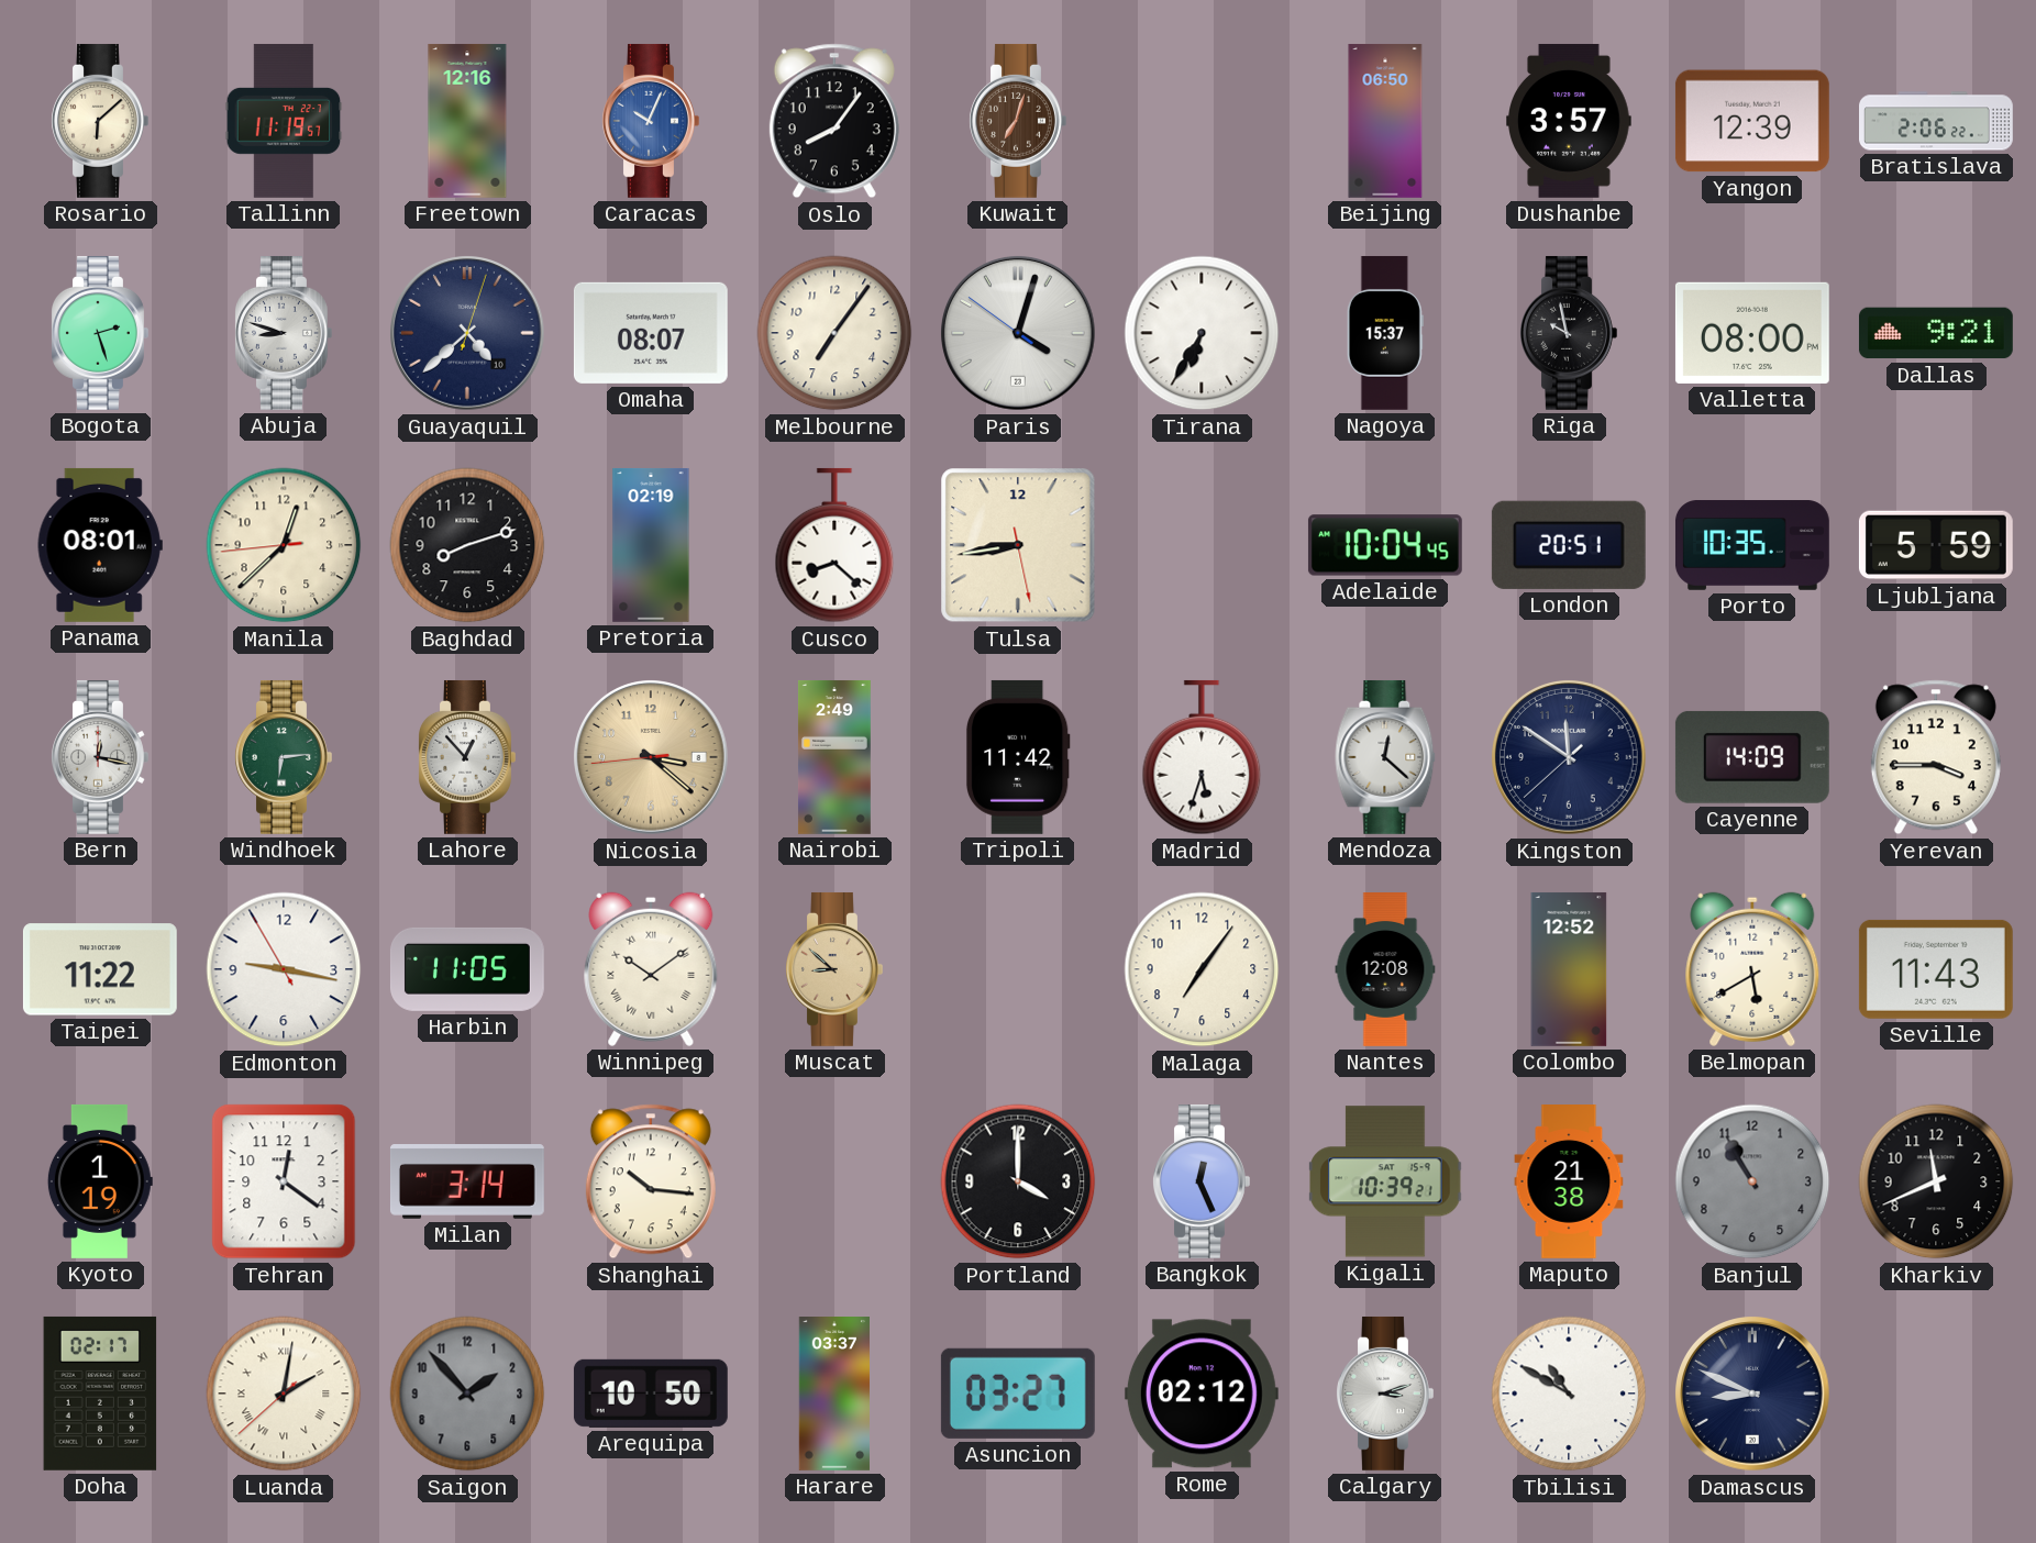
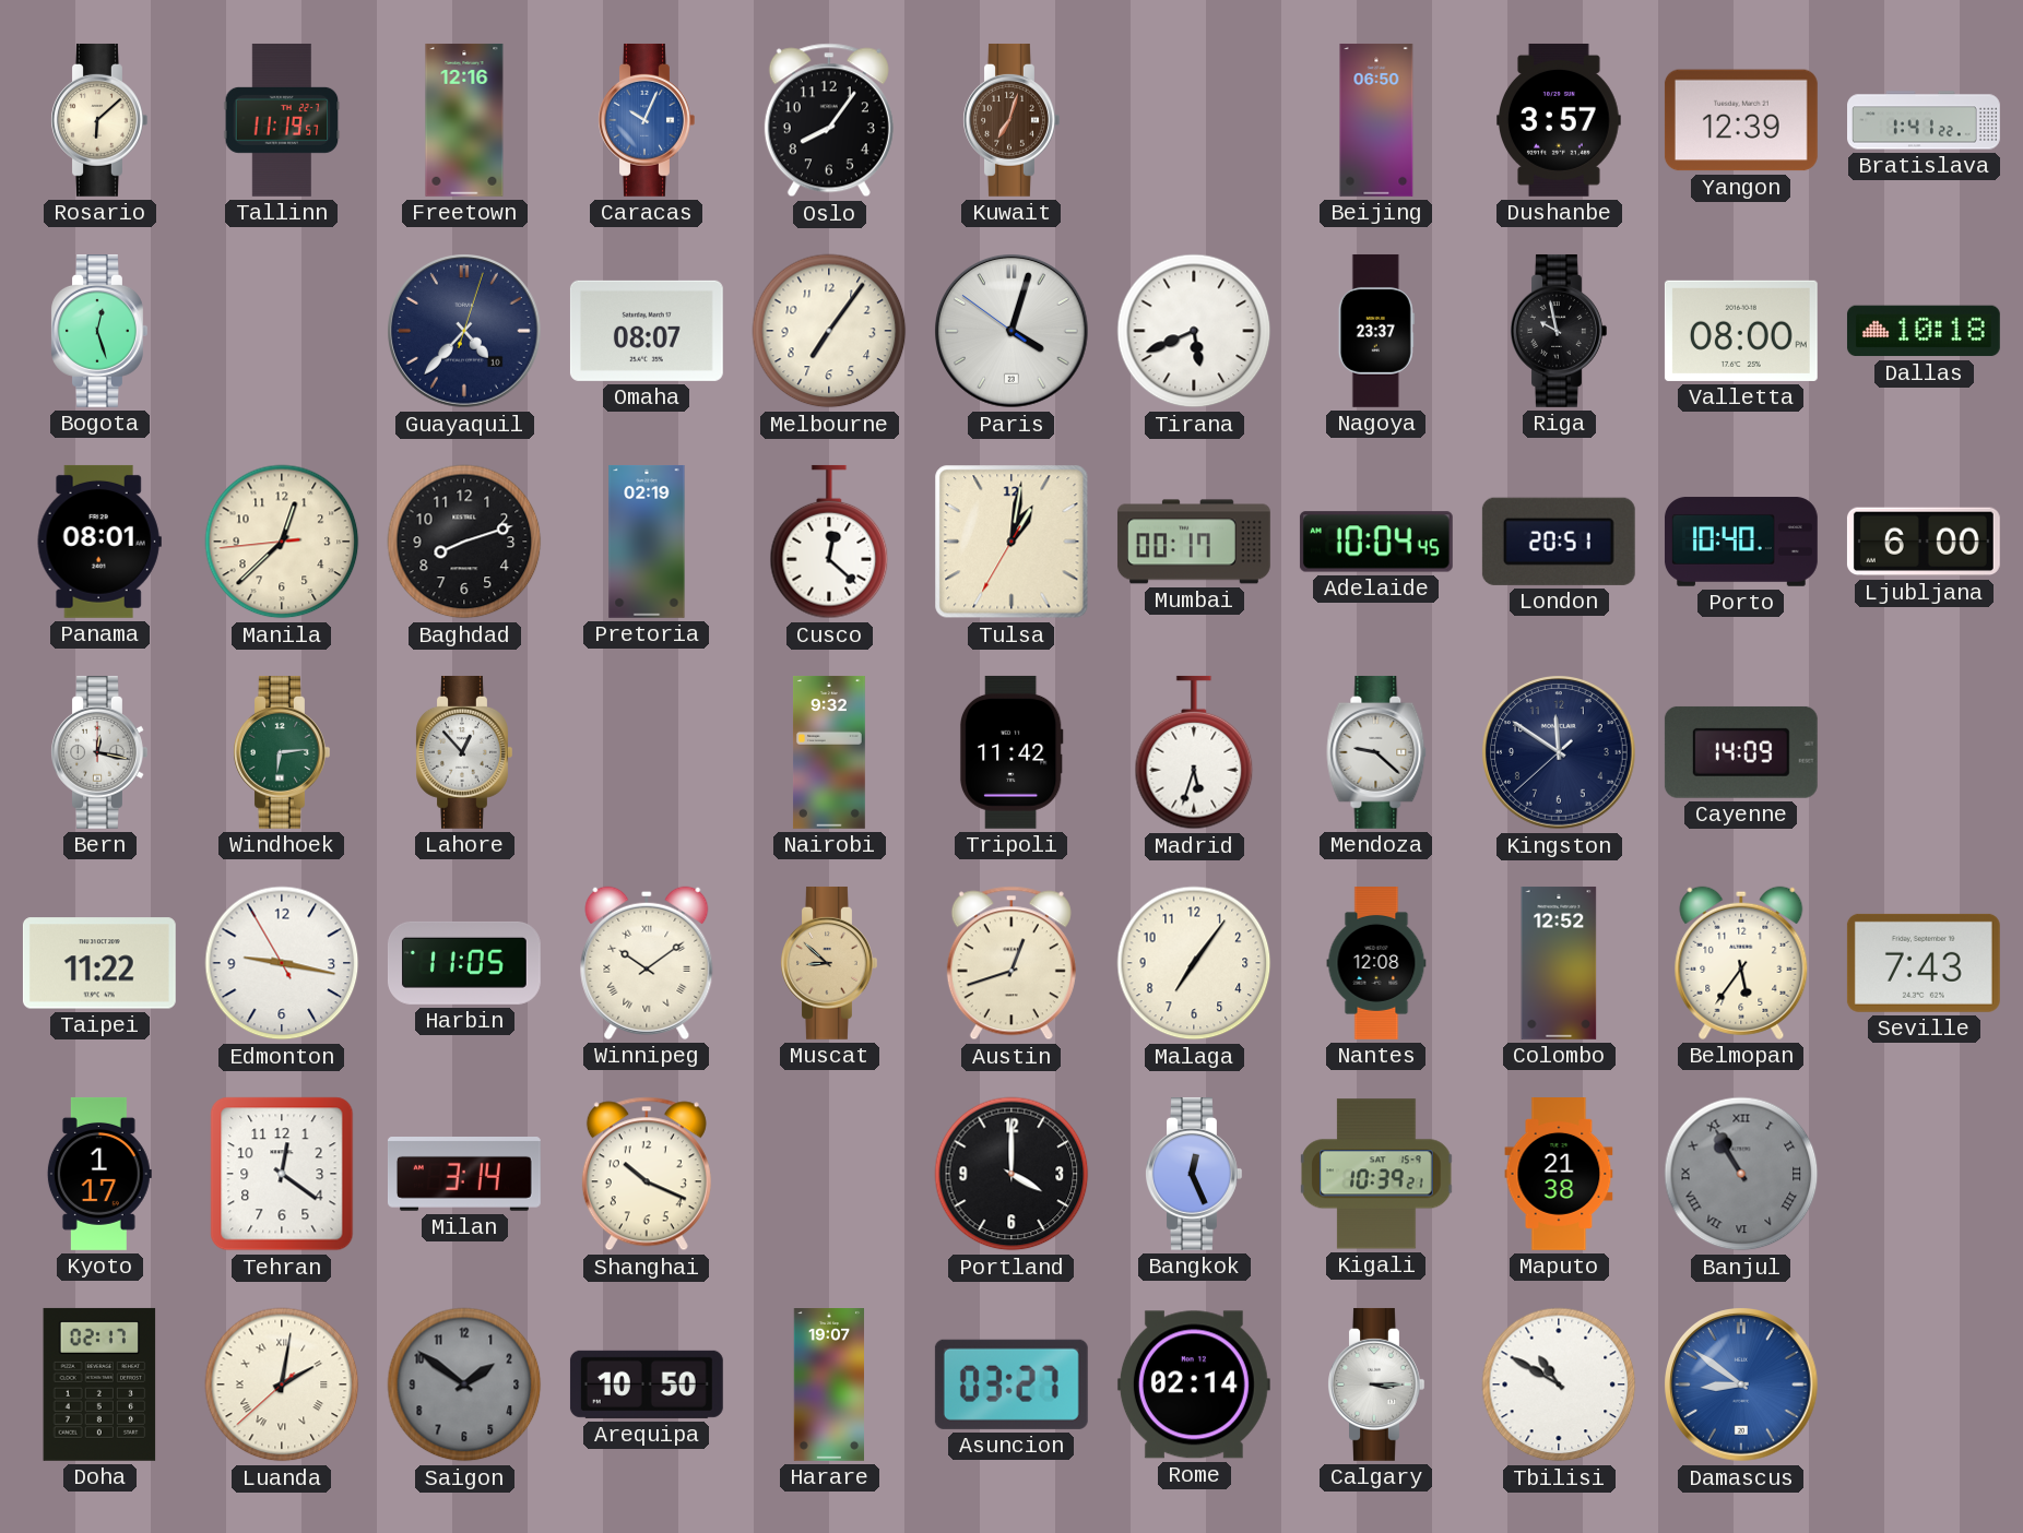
Bratislava: 2:06 -> 1:41 (1925, 120)
Bogota: 2:27 -> 12:27 (99, 331)
Abuja: 8:48 -> none (284, 333)
Guayaquil: 4:38 -> 4:37 (465, 332)
Tirana: 6:35 -> 5:41 (1194, 331)
Nagoya: 15:37 -> 23:37 (1376, 331)
Dallas: 9:21 -> 10:18 (1924, 331)
Cusco: 8:22 -> 12:22 (829, 542)
Tulsa: 8:43 -> 1:01 (1012, 542)
Mumbai: none -> 00:17 (1194, 542)
Porto: 10:35 -> 10:40 (1741, 542)
Ljubljana: 5:59 -> 6:00 (1924, 542)
Nicosia: 3:21 -> none (652, 758)
Nairobi: 2:49 -> 9:32 (829, 752)
Mendoza: 12:22 -> 9:22 (1376, 752)
Yerevan: 3:45 -> none (1936, 757)
Austin: none -> 12:42 (1012, 963)
Belmopan: 5:40 -> 5:36 (1741, 963)
Seville: 11:43 -> 7:43 (1924, 963)
Kyoto: 1:19 -> 1:17 (99, 1174)
Shanghai: 10:16 -> 10:19 (647, 1174)
Banjul numerals: Arabic -> Roman (1741, 1174)
Kharkiv: 11:41 -> none (1936, 1181)
Saigon: 1:53 -> 1:51 (464, 1385)
Harare: 03:37 -> 19:07 (828, 1386)
Rome: 02:12 -> 02:14 (1194, 1385)
Calgary: 3:12 -> 3:15 (1376, 1385)
Damascus: 8:49 -> 8:51 (1742, 1386)
Damascus dial: navy -> blue (1742, 1386)
